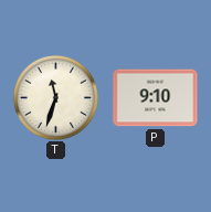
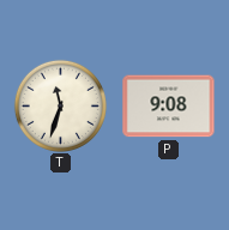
P: 9:10 -> 9:08 (169, 107)
